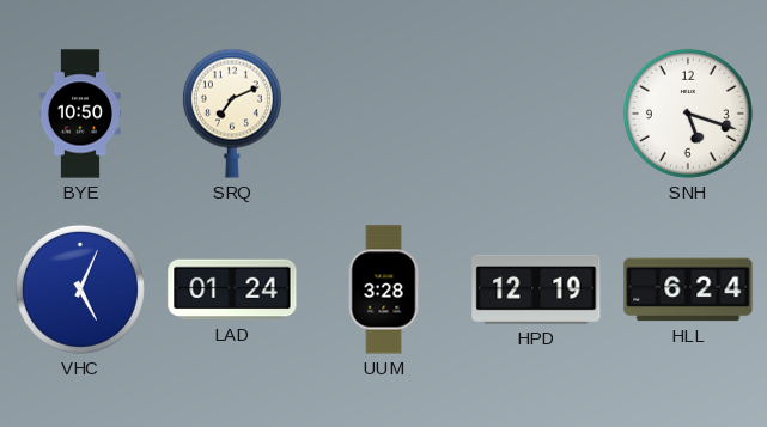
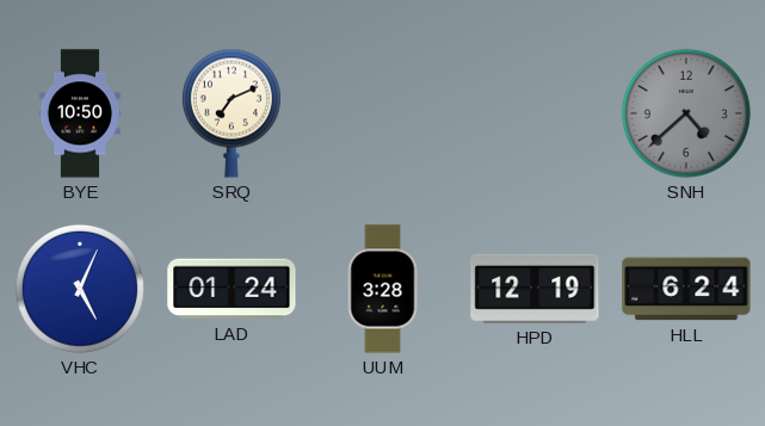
SNH: 5:18 -> 4:38 (686, 113)
SNH dial: white -> grey (686, 113)
